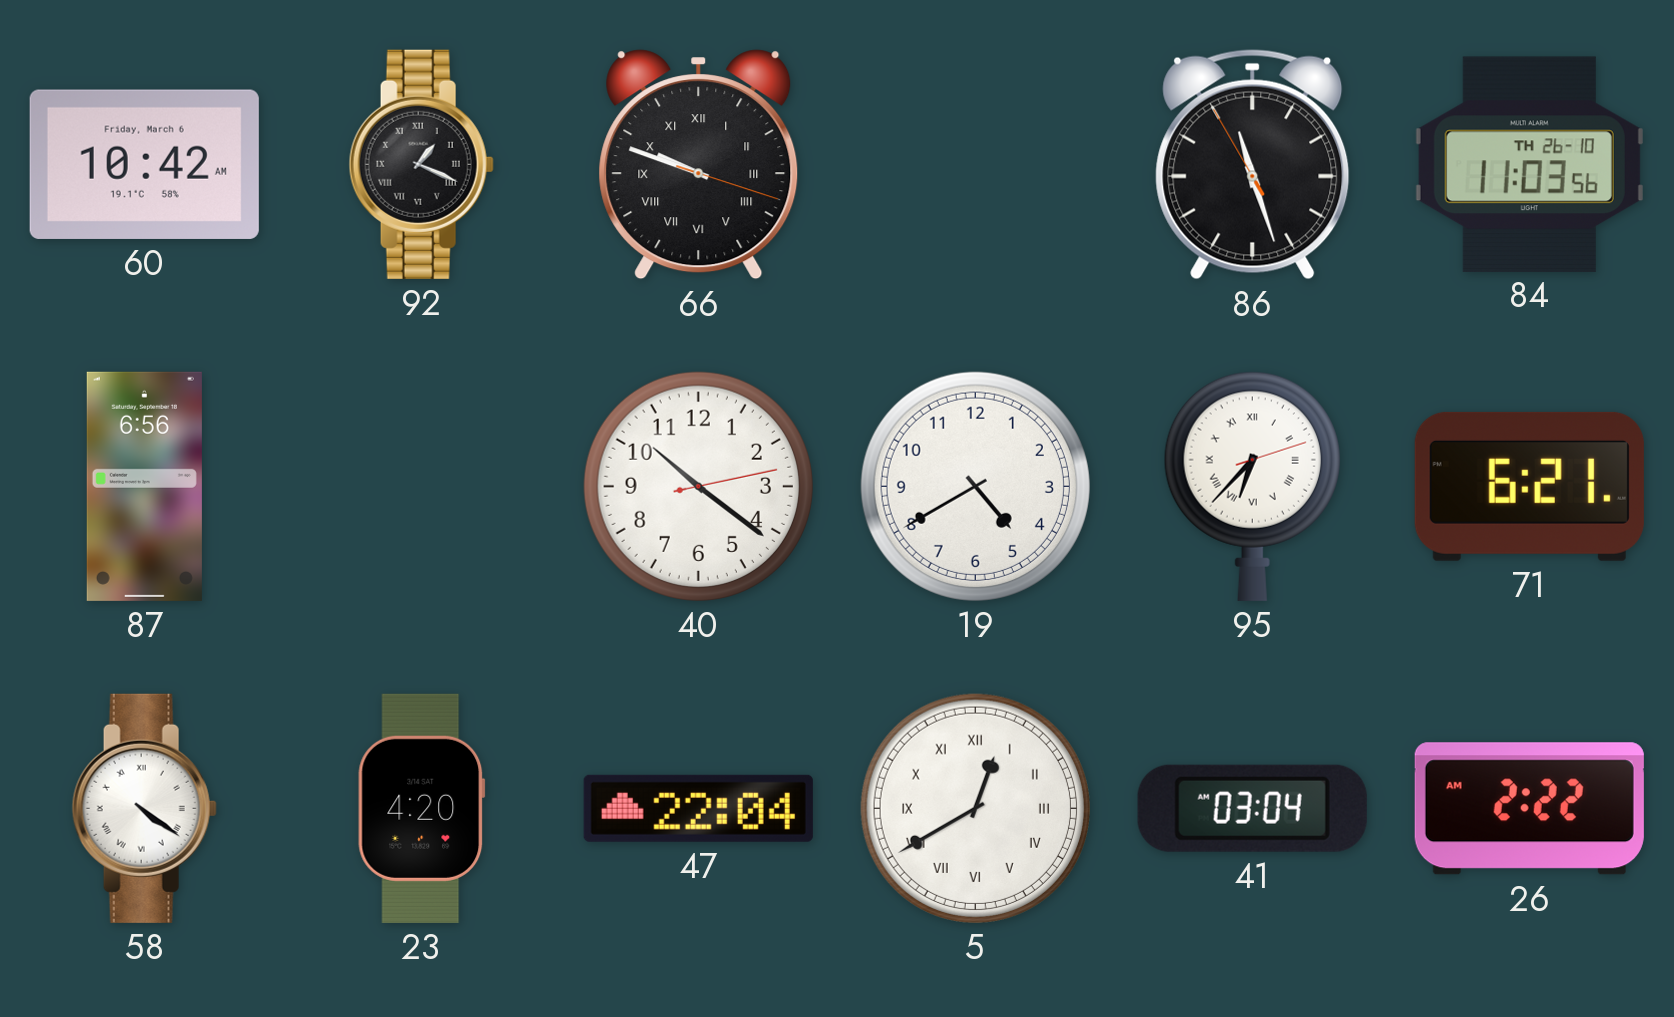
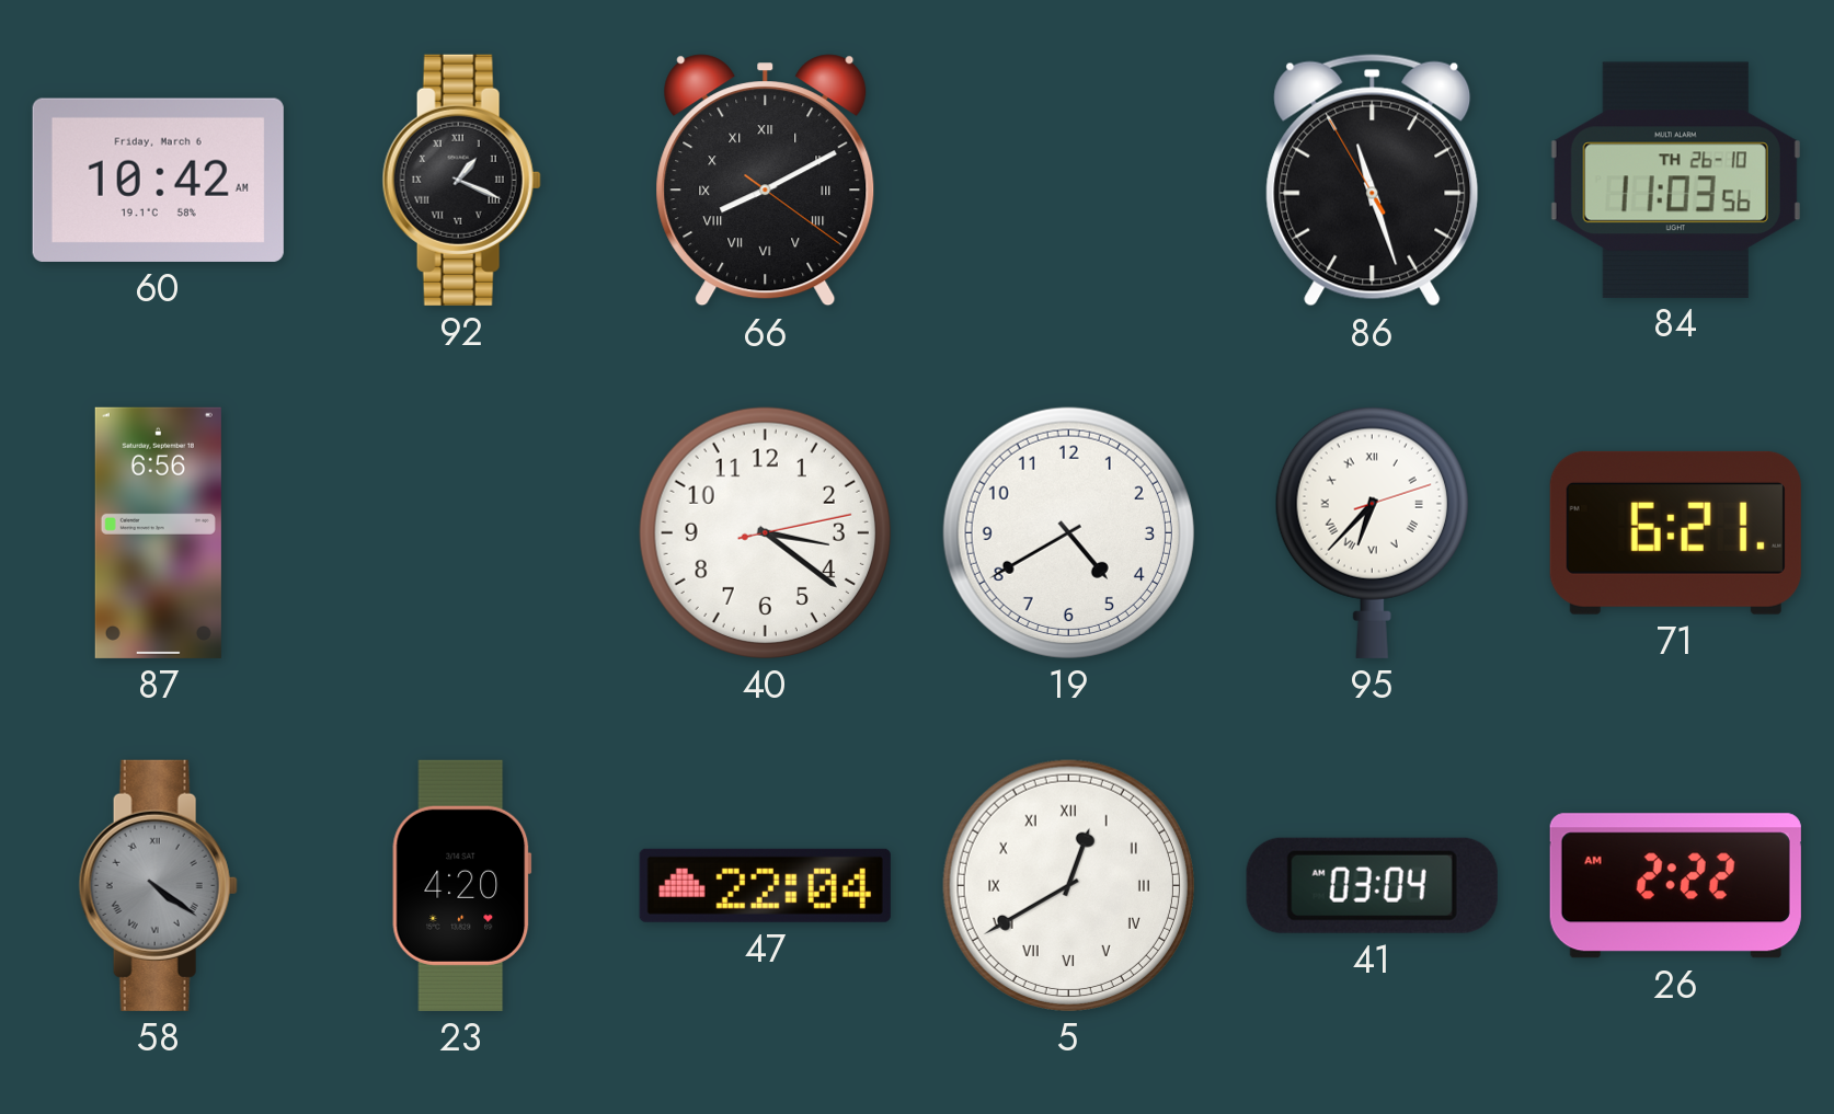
66: 9:48 -> 8:10 (766, 181)
40: 10:21 -> 3:21 (765, 532)
58 dial: white -> grey (158, 885)
